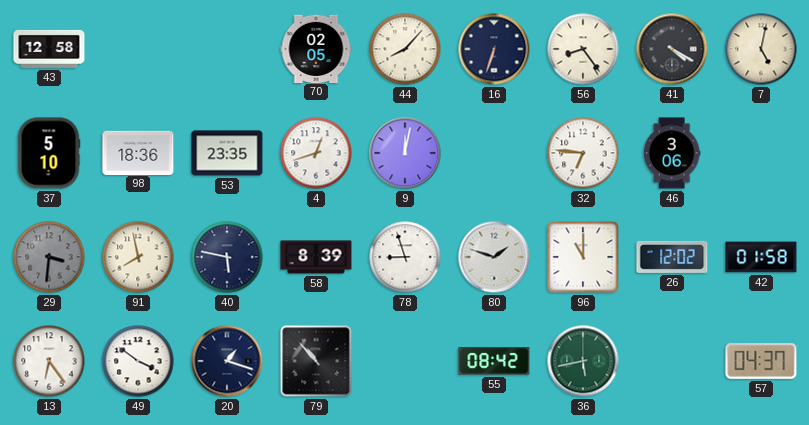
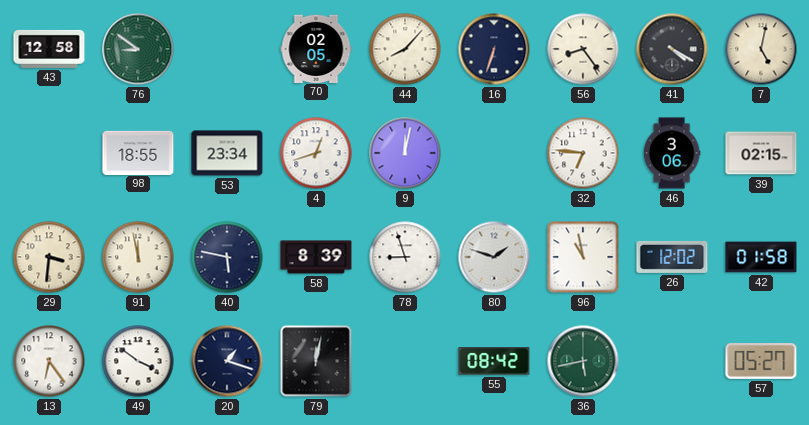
76: none -> 8:51 (138, 49)
37: 5:10 -> none (49, 153)
98: 18:36 -> 18:55 (138, 152)
53: 23:35 -> 23:34 (227, 153)
39: none -> 02:15 (761, 153)
29 dial: grey -> cream (49, 257)
91: 7:58 -> 11:58 (138, 257)
96: 11:00 -> 10:58 (583, 257)
79: 10:53 -> 12:02 (316, 361)
57: 04:37 -> 05:27 (761, 362)
